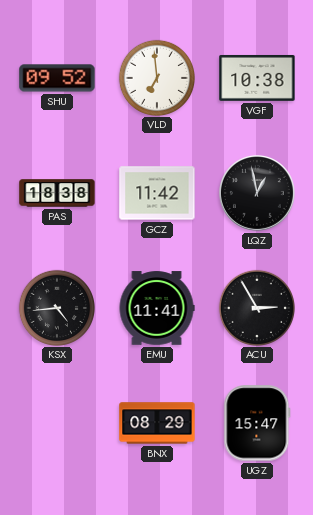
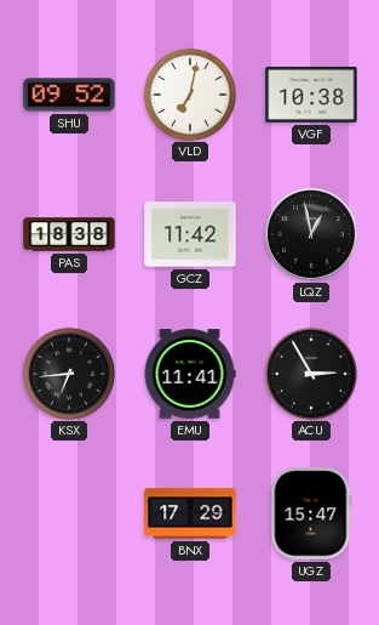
VLD: 6:59 -> 7:02 (189, 93)
KSX: 4:44 -> 6:44 (68, 373)
BNX: 08:29 -> 17:29 (190, 513)
